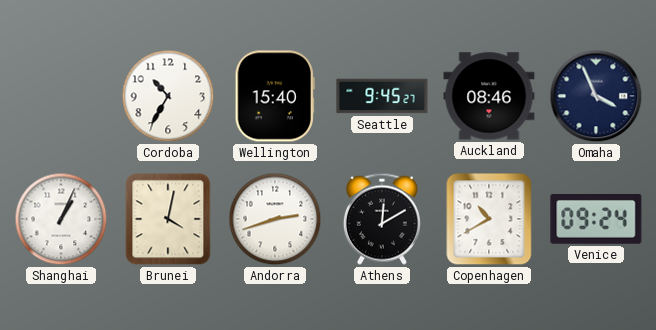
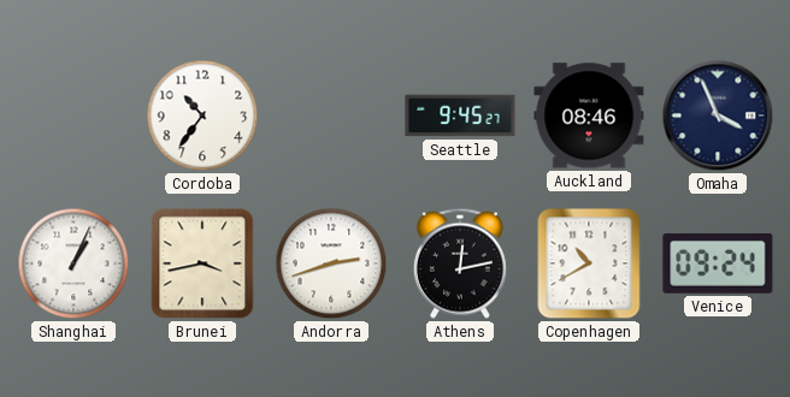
Cordoba: 10:35 -> 10:36 (202, 115)
Wellington: 15:40 -> none (275, 96)
Brunei: 4:02 -> 3:43 (202, 263)
Athens: 12:10 -> 12:13 (460, 263)
